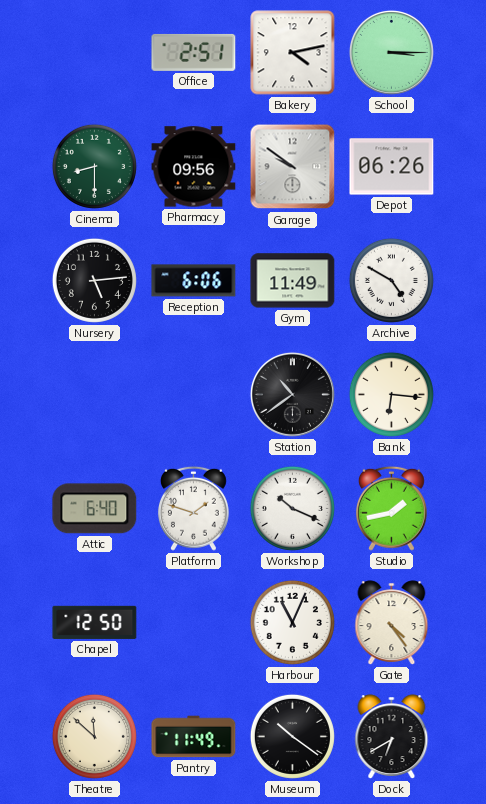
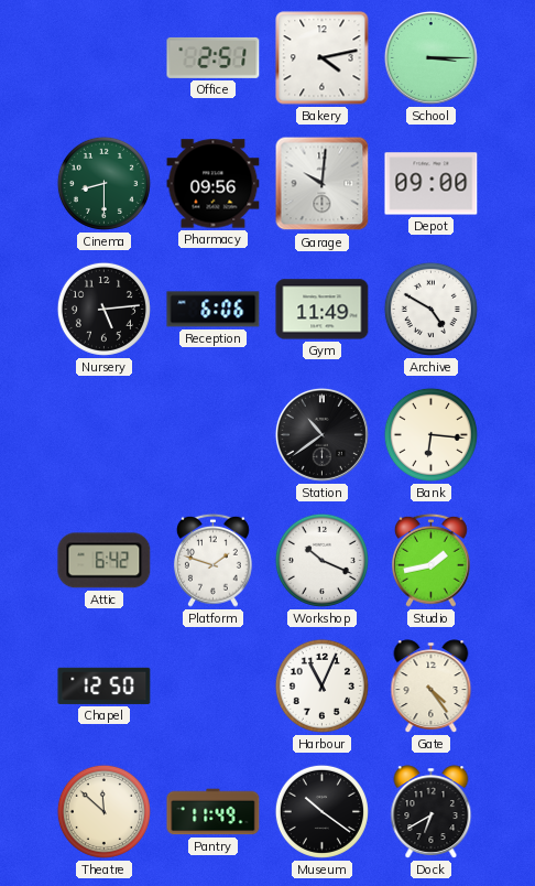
Garage: 9:51 -> 10:01 (323, 184)
Depot: 06:26 -> 09:00 (432, 184)
Attic: 6:40 -> 6:42 (105, 561)
